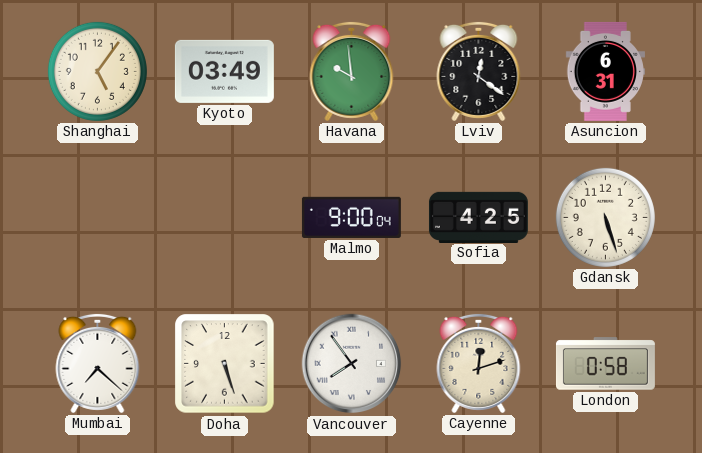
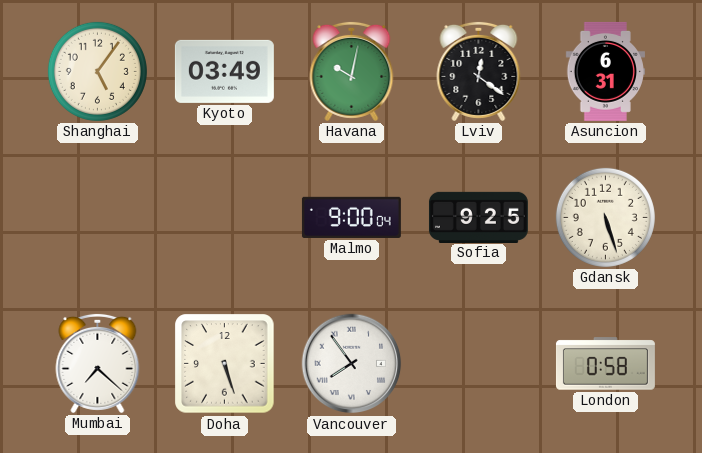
Havana: 9:59 -> 10:02 (352, 71)
Sofia: 4:25 -> 9:25 (478, 217)
Cayenne: 12:12 -> none (479, 363)
